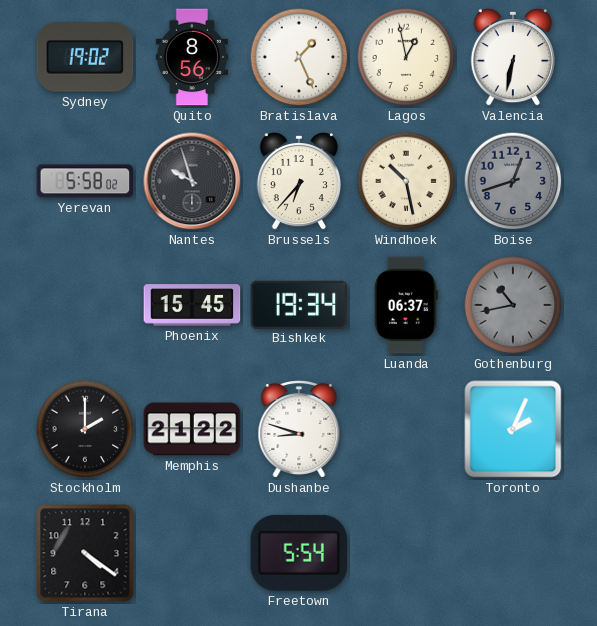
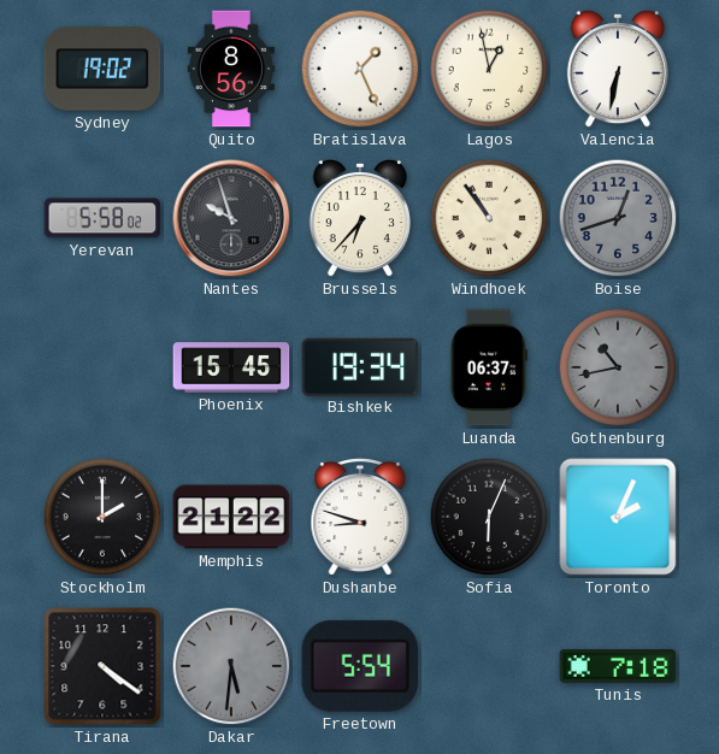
Windhoek: 10:28 -> 10:54 (489, 218)
Sofia: none -> 6:04 (489, 517)
Dakar: none -> 5:31 (231, 666)
Tunis: none -> 7:18 (618, 666)
